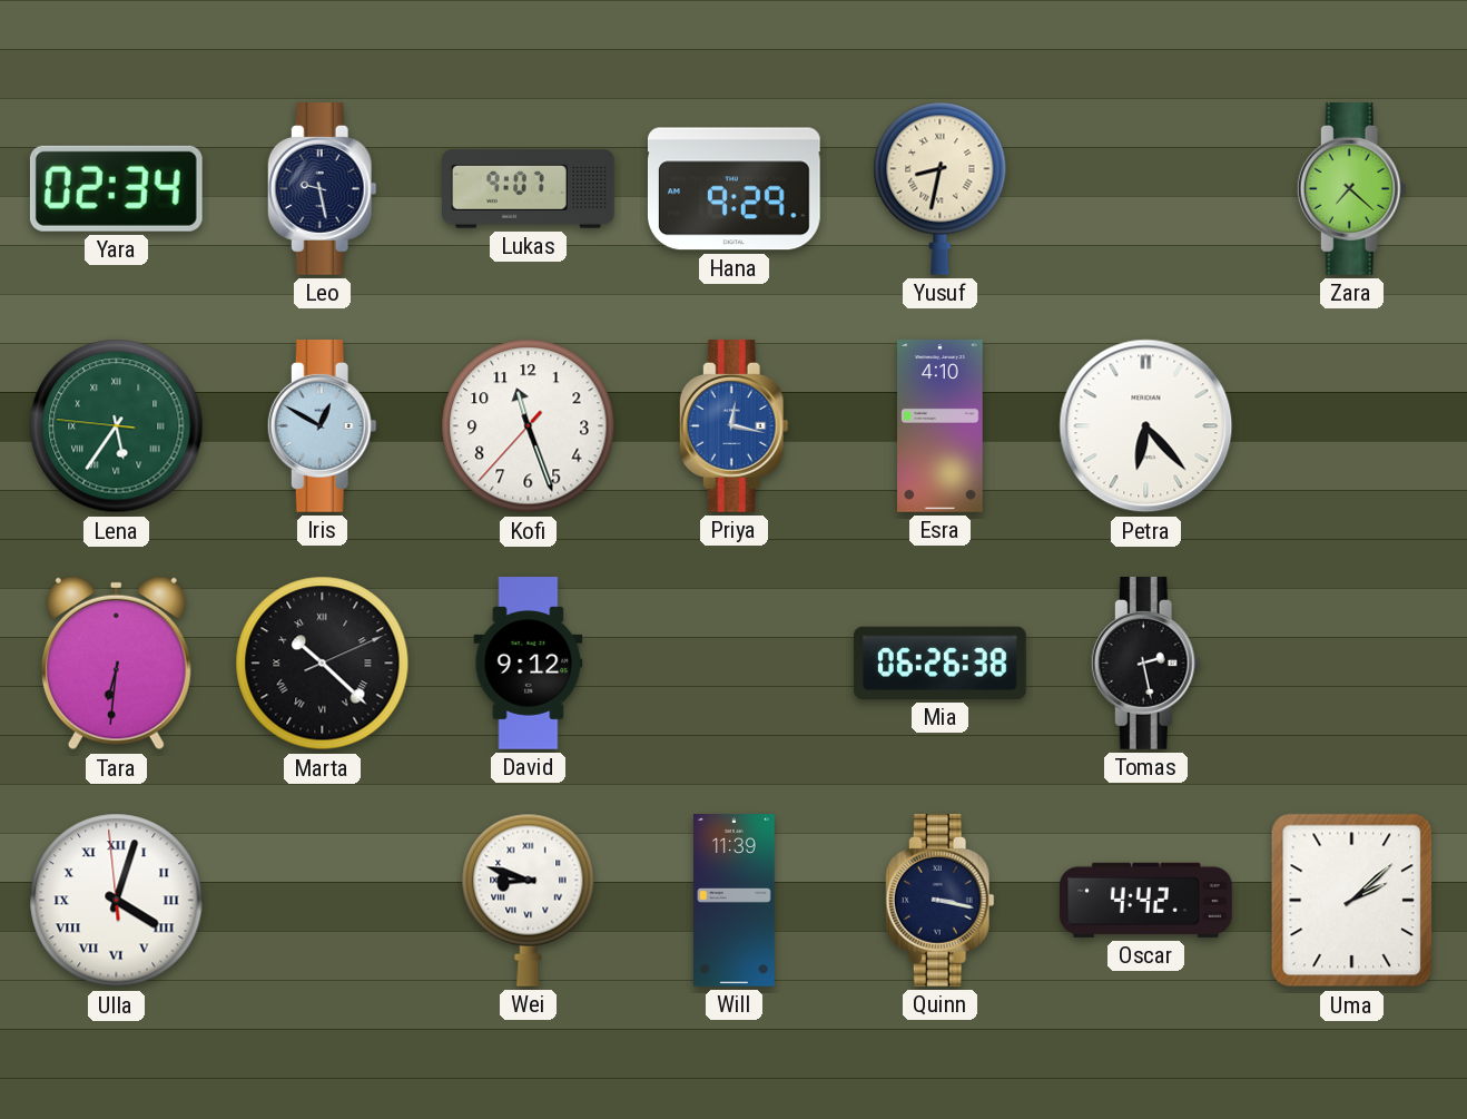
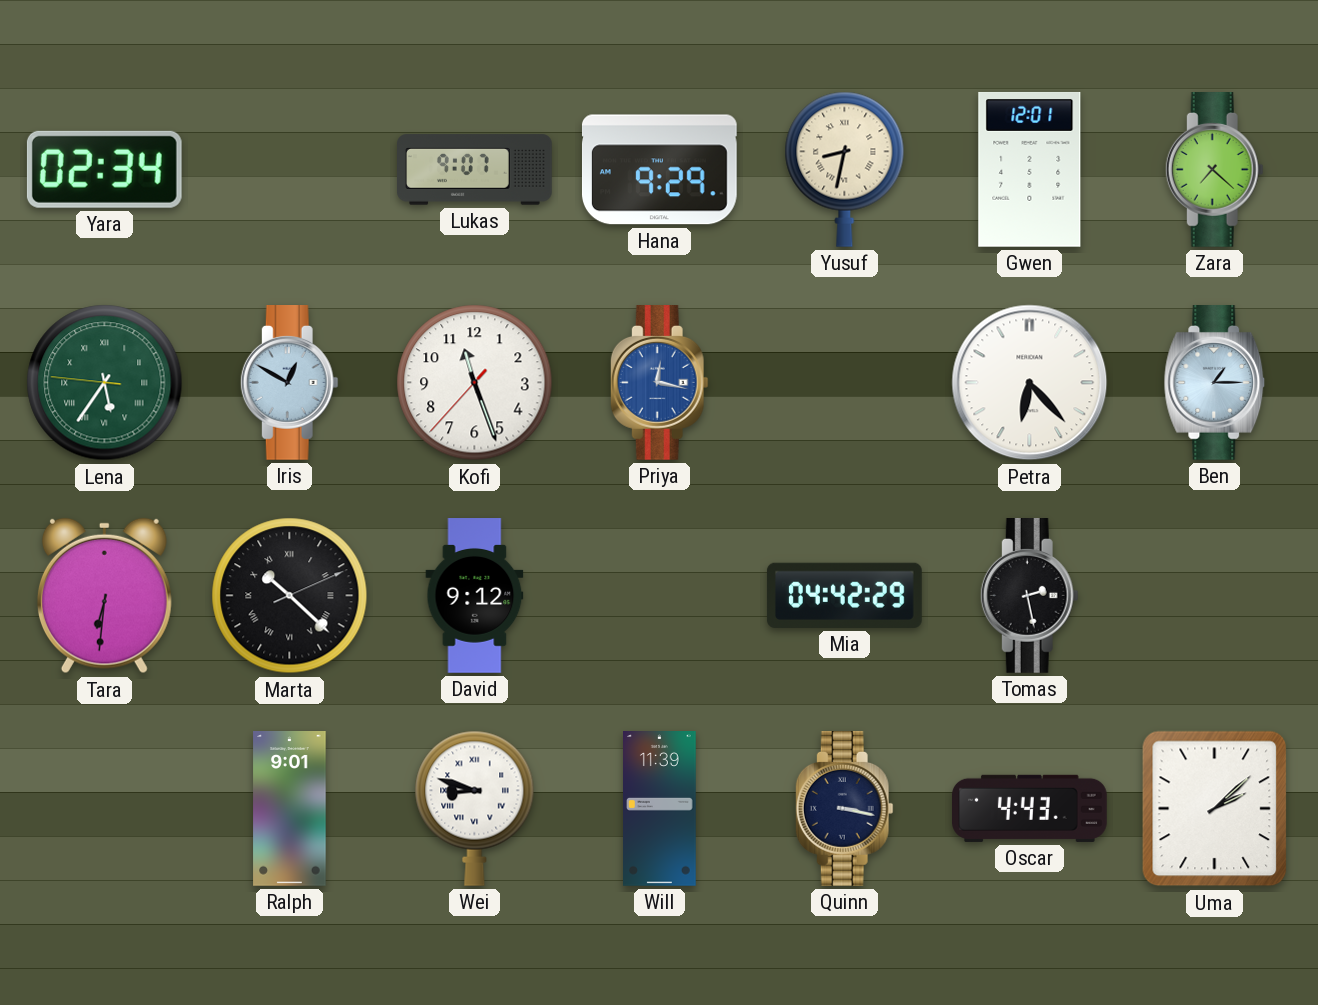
Leo: 9:28 -> none (322, 189)
Gwen: none -> 12:01 (1030, 169)
Esra: 4:10 -> none (941, 426)
Ben: none -> 1:15 (1215, 383)
Mia: 06:26 -> 04:42 (844, 595)
Ulla: 4:02 -> none (117, 901)
Ralph: none -> 9:01 (290, 809)
Oscar: 4:42 -> 4:43 (1030, 808)
